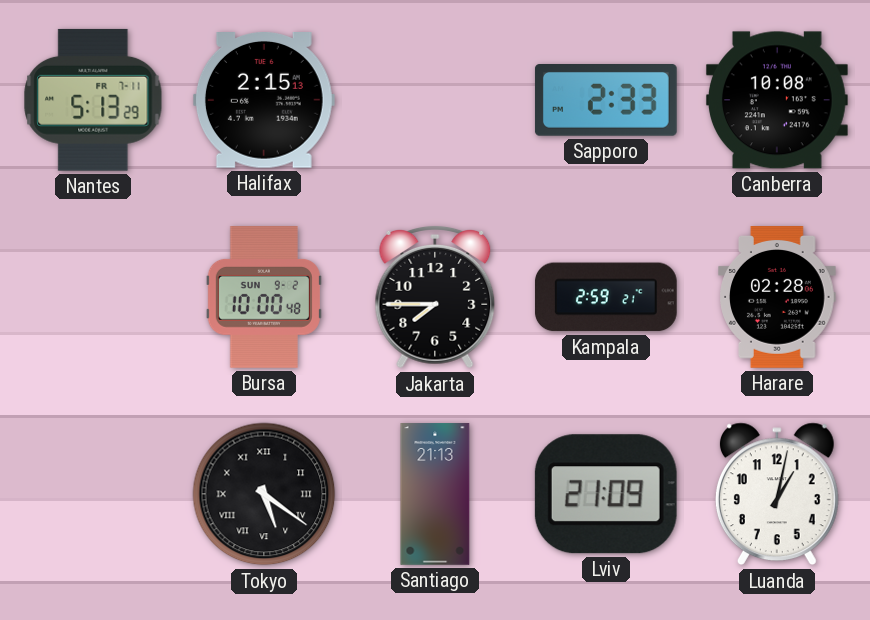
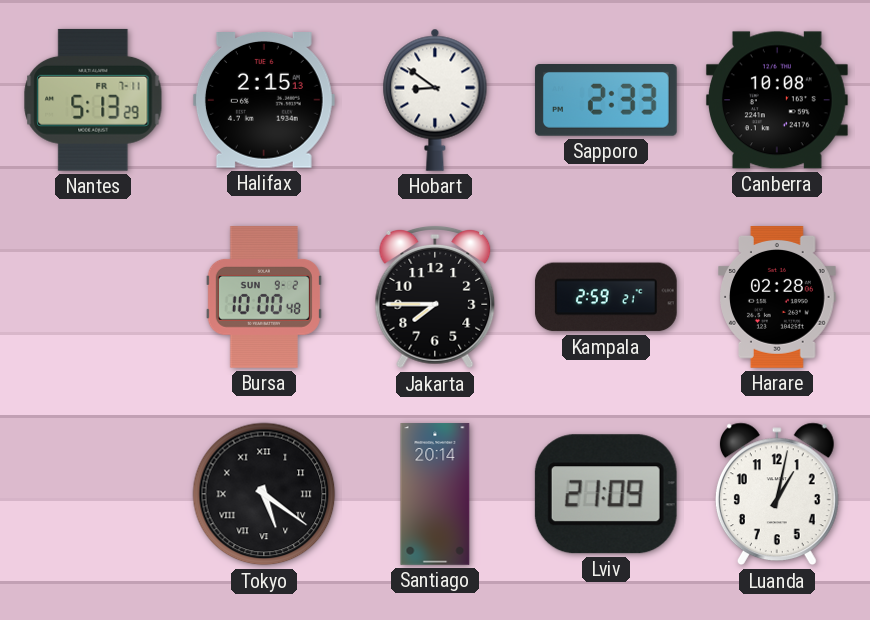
Hobart: none -> 8:51 (435, 100)
Santiago: 21:13 -> 20:14 (435, 494)
